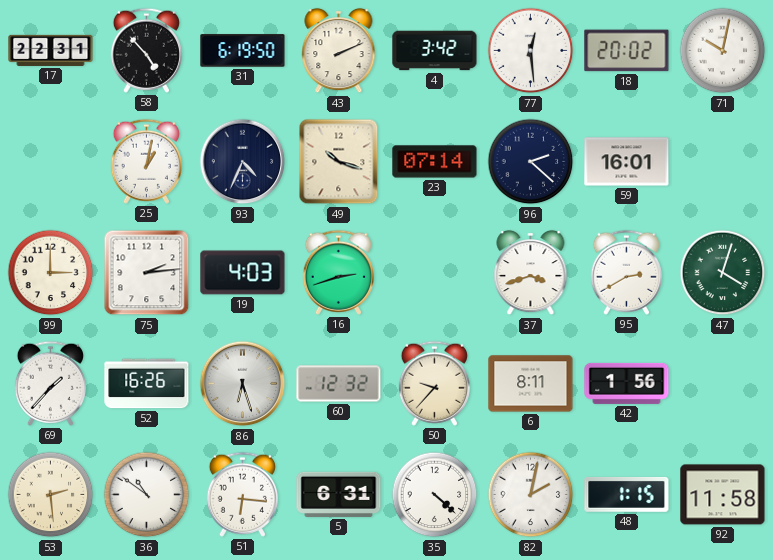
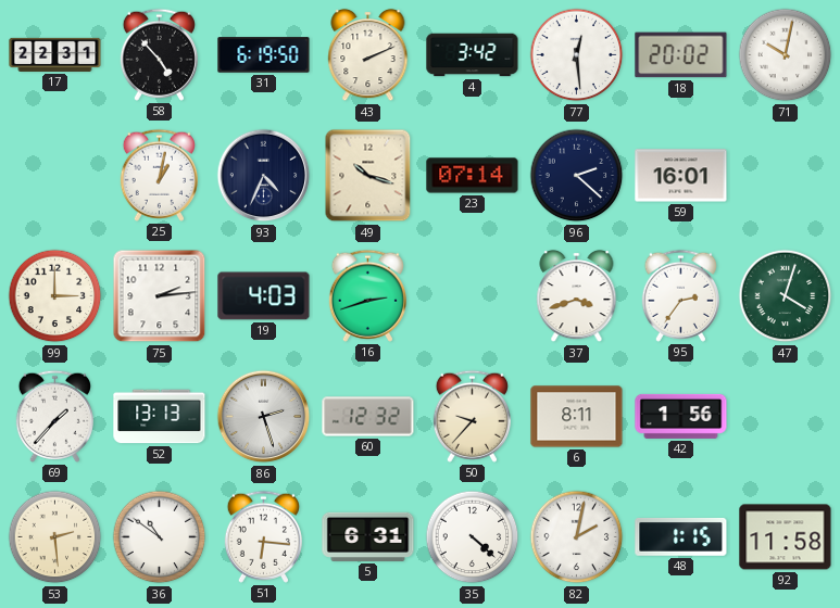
95: 2:40 -> 2:36 (680, 295)
52: 16:26 -> 13:13 (160, 417)
86: 6:27 -> 2:27 (264, 417)
